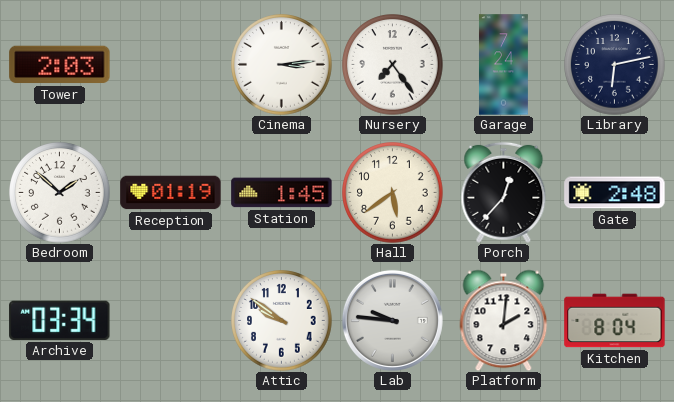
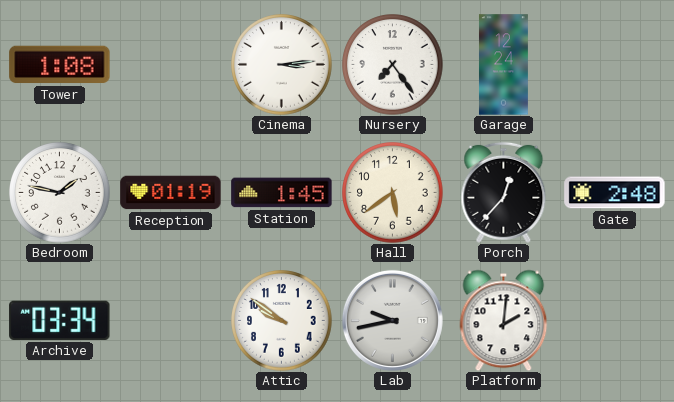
Tower: 2:03 -> 1:08 (60, 65)
Garage: 7:24 -> 12:24 (503, 65)
Library: 6:13 -> none (615, 65)
Bedroom: 1:52 -> 1:47 (60, 193)
Lab: 9:46 -> 9:43 (392, 320)
Kitchen: 8:04 -> none (615, 321)
